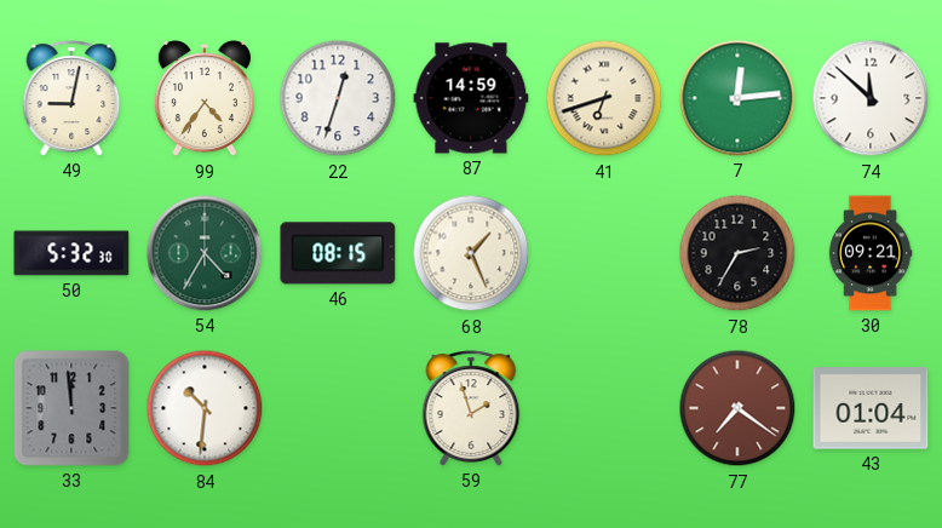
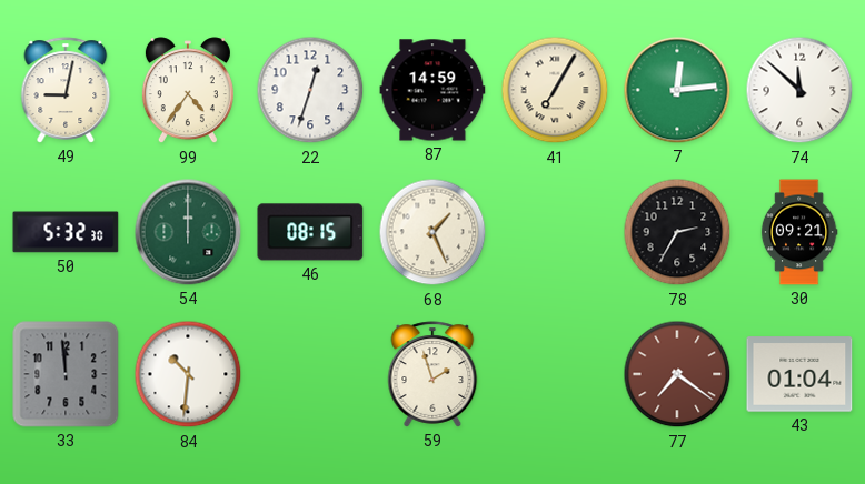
41: 6:42 -> 7:05 (555, 90)
54: 4:35 -> 12:00 (188, 232)
